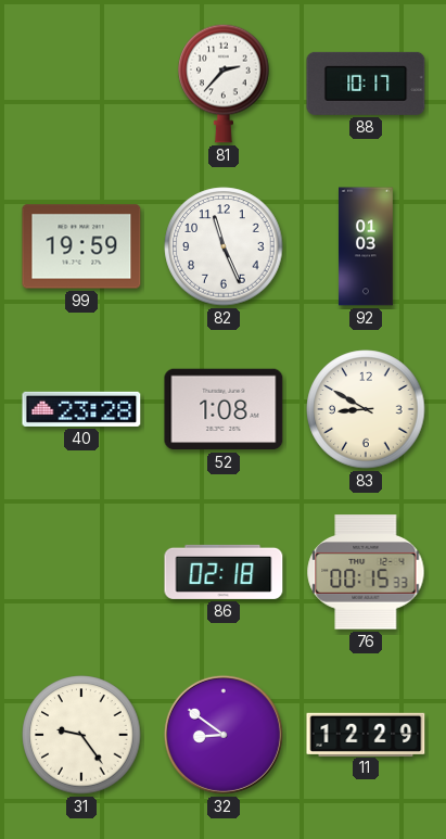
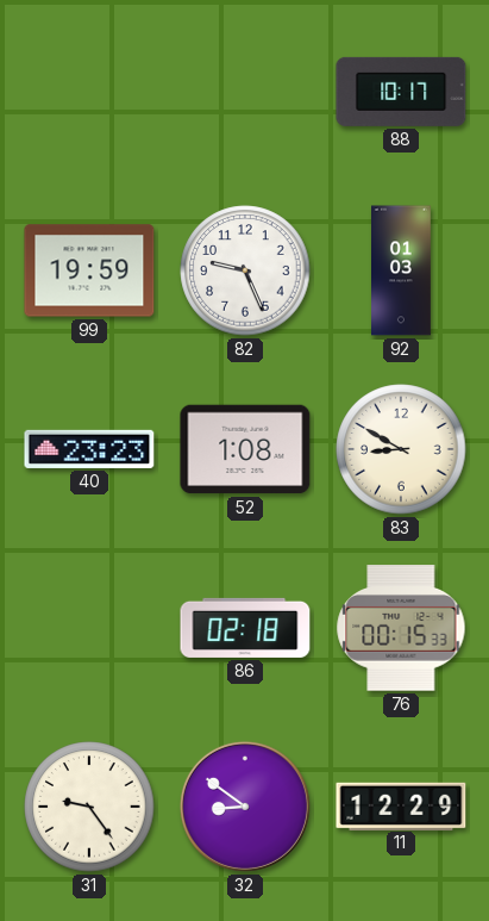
81: 2:37 -> none (224, 84)
82: 11:26 -> 9:26 (245, 270)
40: 23:28 -> 23:23 (89, 449)
